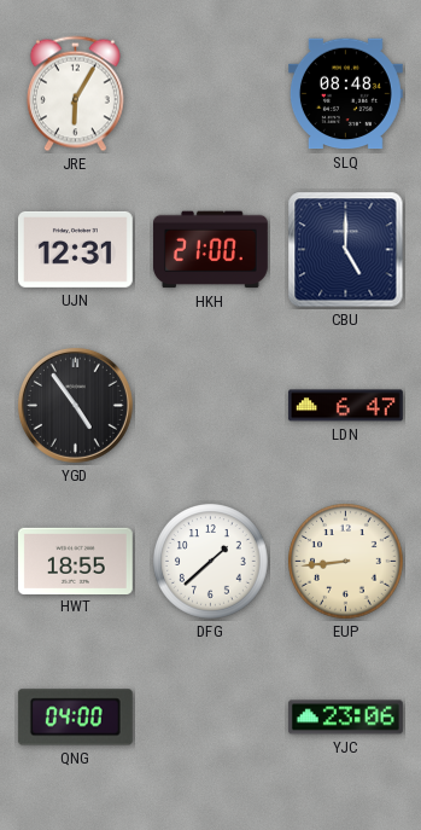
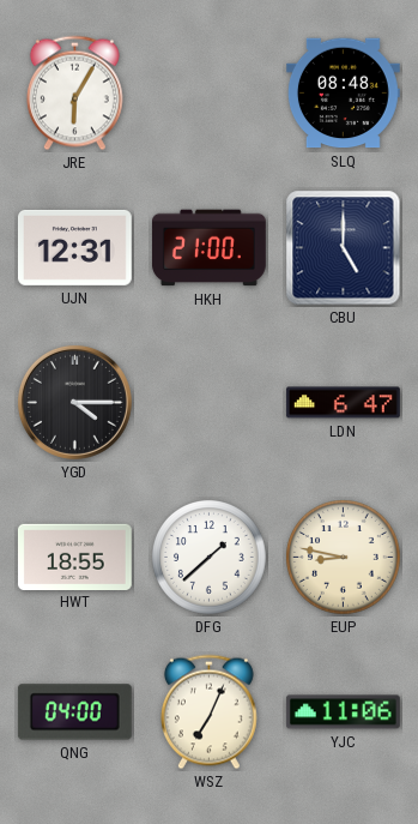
YGD: 4:54 -> 4:15 (74, 402)
EUP: 8:44 -> 8:47 (344, 558)
WSZ: none -> 7:04 (208, 712)
YJC: 23:06 -> 11:06 (343, 712)
